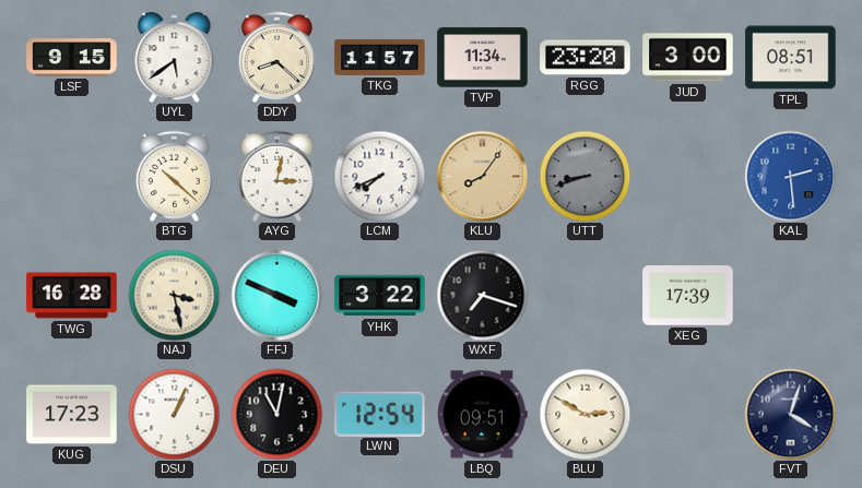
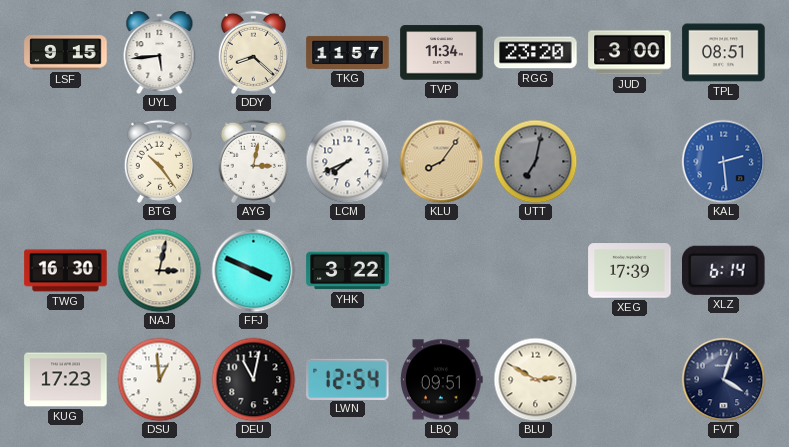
UYL: 5:39 -> 5:44 (160, 53)
BTG: 10:22 -> 10:24 (159, 161)
UTT: 8:42 -> 7:02 (535, 161)
TWG: 16:28 -> 16:30 (66, 271)
NAJ: 3:28 -> 3:02 (159, 270)
WXF: 7:18 -> none (482, 295)
XLZ: none -> 6:14 (724, 270)
DSU: 1:04 -> 12:59 (159, 379)
